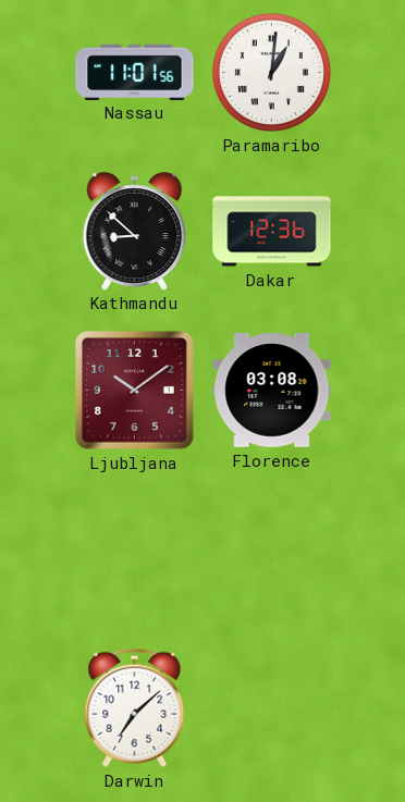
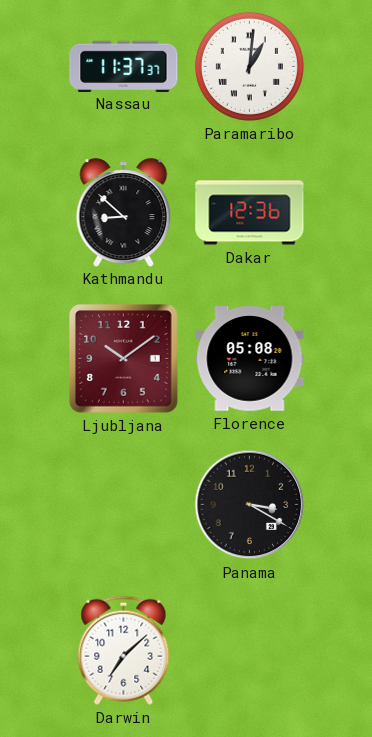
Nassau: 11:01 -> 11:37 (124, 66)
Florence: 03:08 -> 05:08 (250, 359)
Panama: none -> 3:20 (250, 505)
